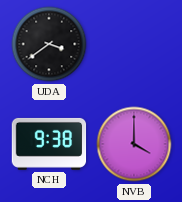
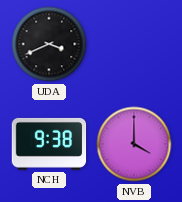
UDA: 3:39 -> 3:41 (49, 44)
